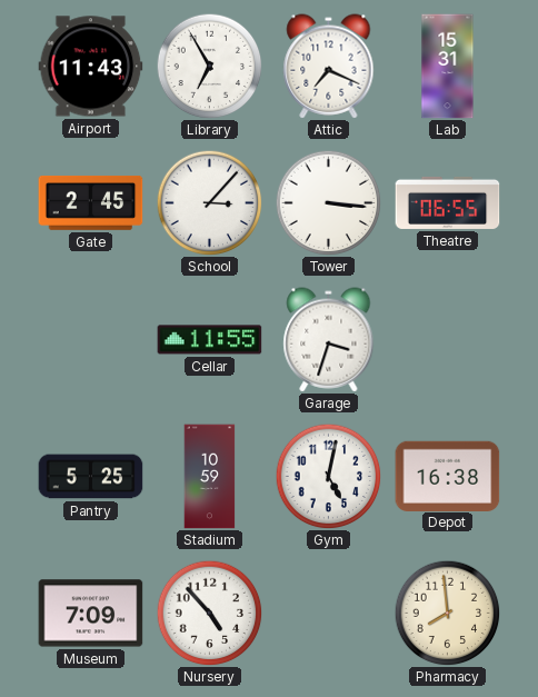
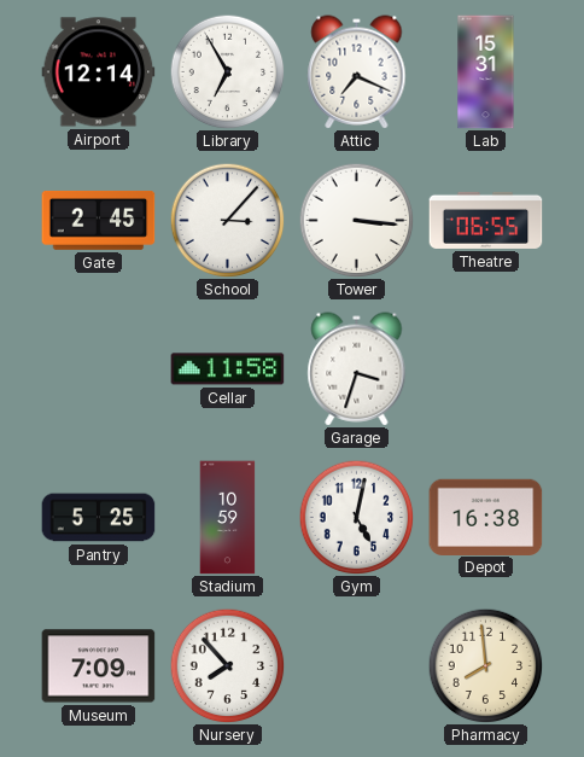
Airport: 11:43 -> 12:14 (99, 72)
Cellar: 11:55 -> 11:58 (228, 369)
Nursery: 4:53 -> 7:53 (227, 665)
